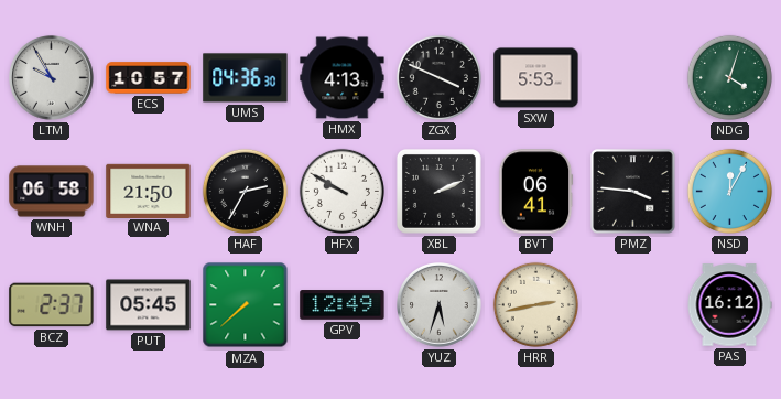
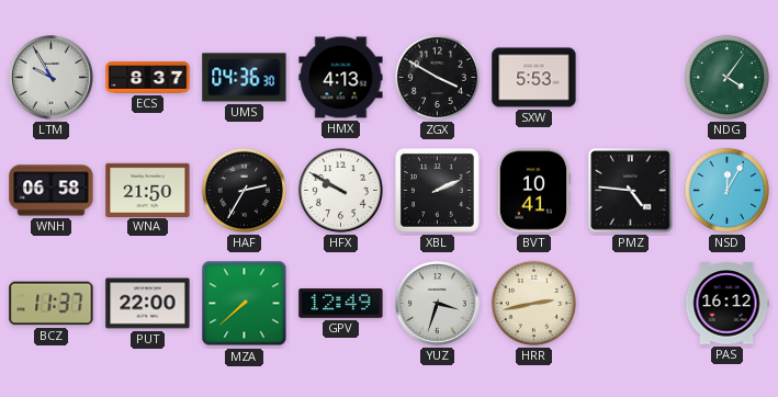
ECS: 10:57 -> 8:37 (148, 78)
ZGX: 3:49 -> 3:50 (437, 77)
NDG: 4:03 -> 4:06 (726, 77)
BVT: 06:41 -> 10:41 (533, 191)
PMZ: 3:46 -> 4:46 (631, 191)
BCZ: 2:37 -> 11:37 (52, 304)
PUT: 05:45 -> 22:00 (148, 304)
YUZ: 5:33 -> 3:33 (438, 304)
